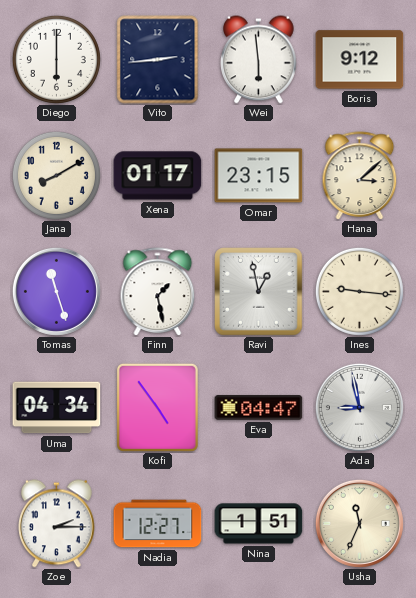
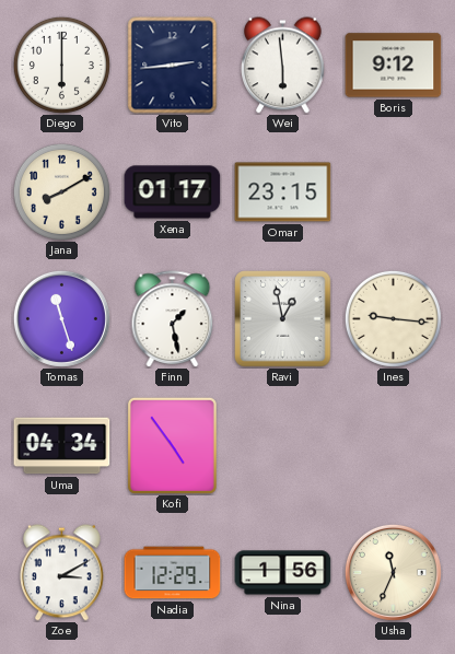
Hana: 3:08 -> none (360, 175)
Eva: 04:47 -> none (259, 408)
Ada: 8:58 -> none (359, 407)
Zoe: 2:15 -> 3:10 (62, 573)
Nadia: 12:27 -> 12:29 (173, 573)
Nina: 1:51 -> 1:56 (283, 573)
